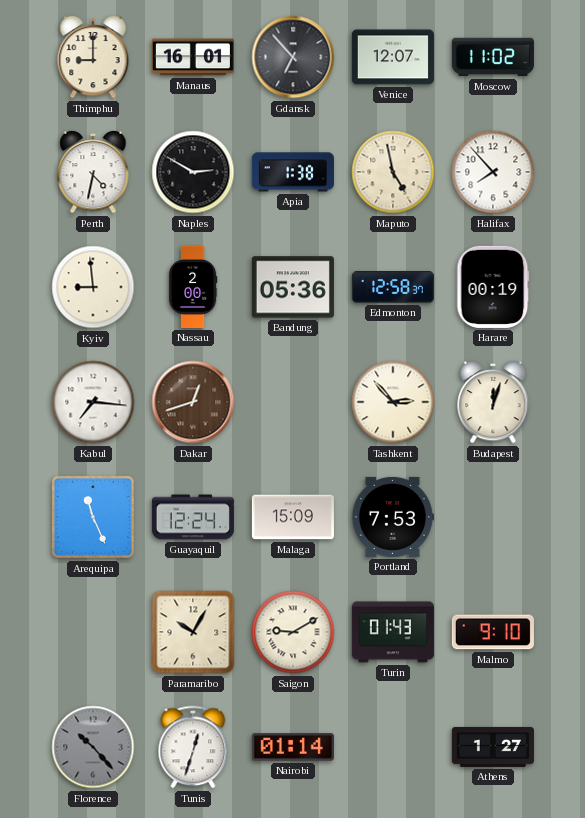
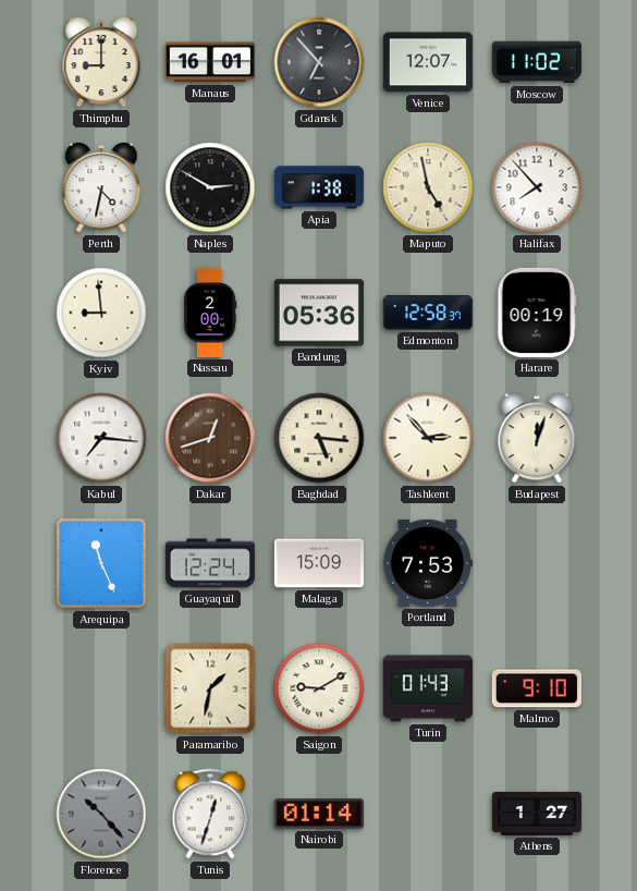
Baghdad: none -> 5:16 (319, 438)
Paramaribo: 10:05 -> 1:32 (210, 688)
